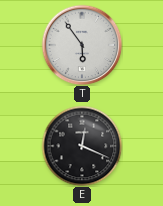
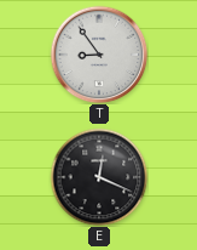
T: 5:54 -> 8:54 (99, 55)
